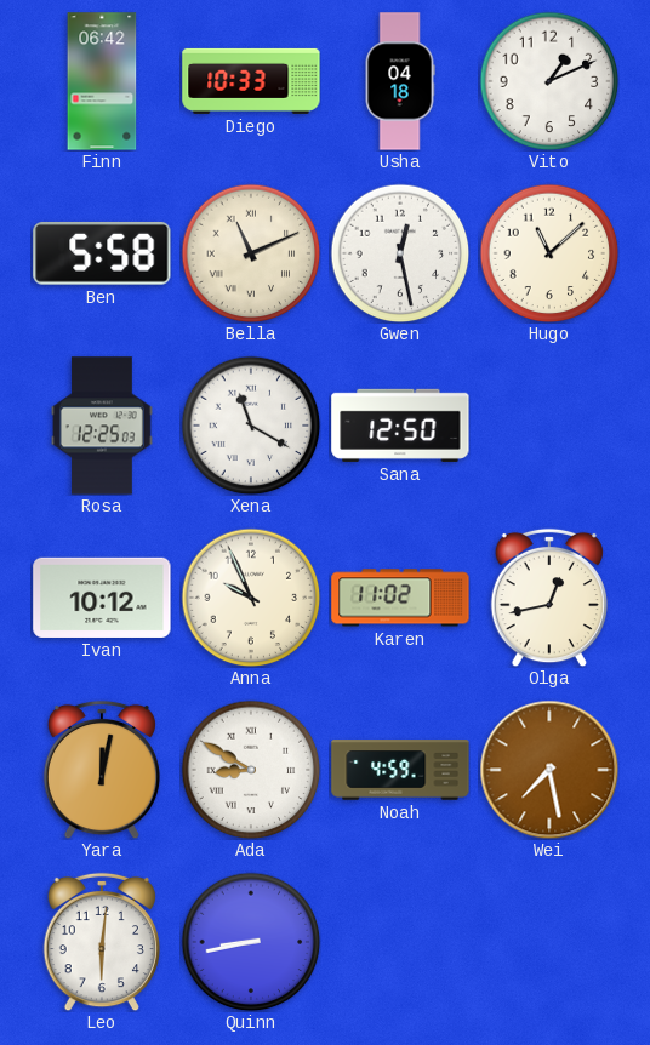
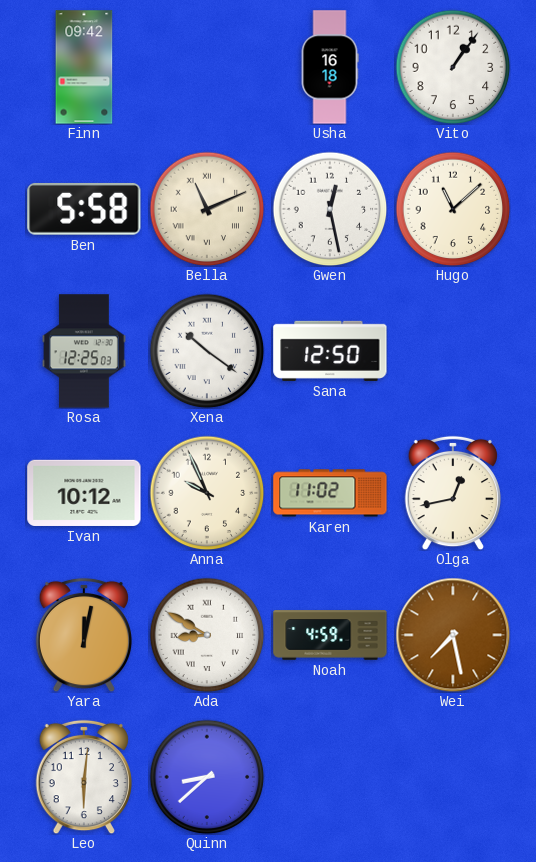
Finn: 06:42 -> 09:42 (84, 67)
Diego: 10:33 -> none (251, 81)
Usha: 04:18 -> 16:18 (330, 67)
Vito: 1:11 -> 1:06 (453, 67)
Xena: 11:20 -> 10:21 (207, 351)
Quinn: 8:43 -> 8:38 (207, 777)
